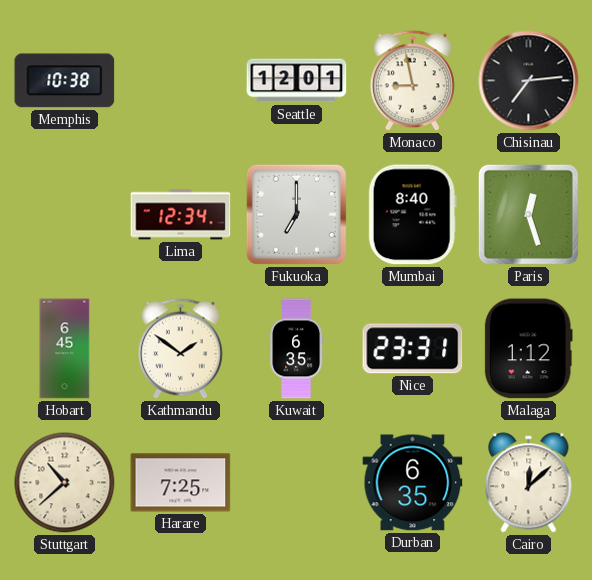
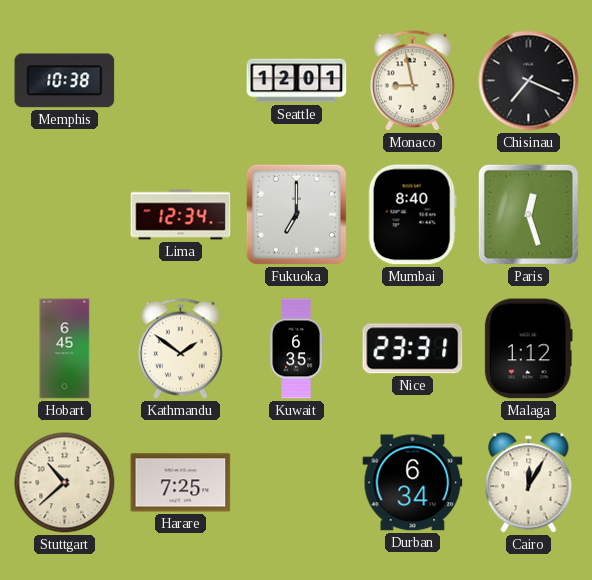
Chisinau: 7:14 -> 7:19 (529, 81)
Durban: 6:35 -> 6:34 (413, 483)
Cairo: 12:08 -> 12:05 (529, 483)
